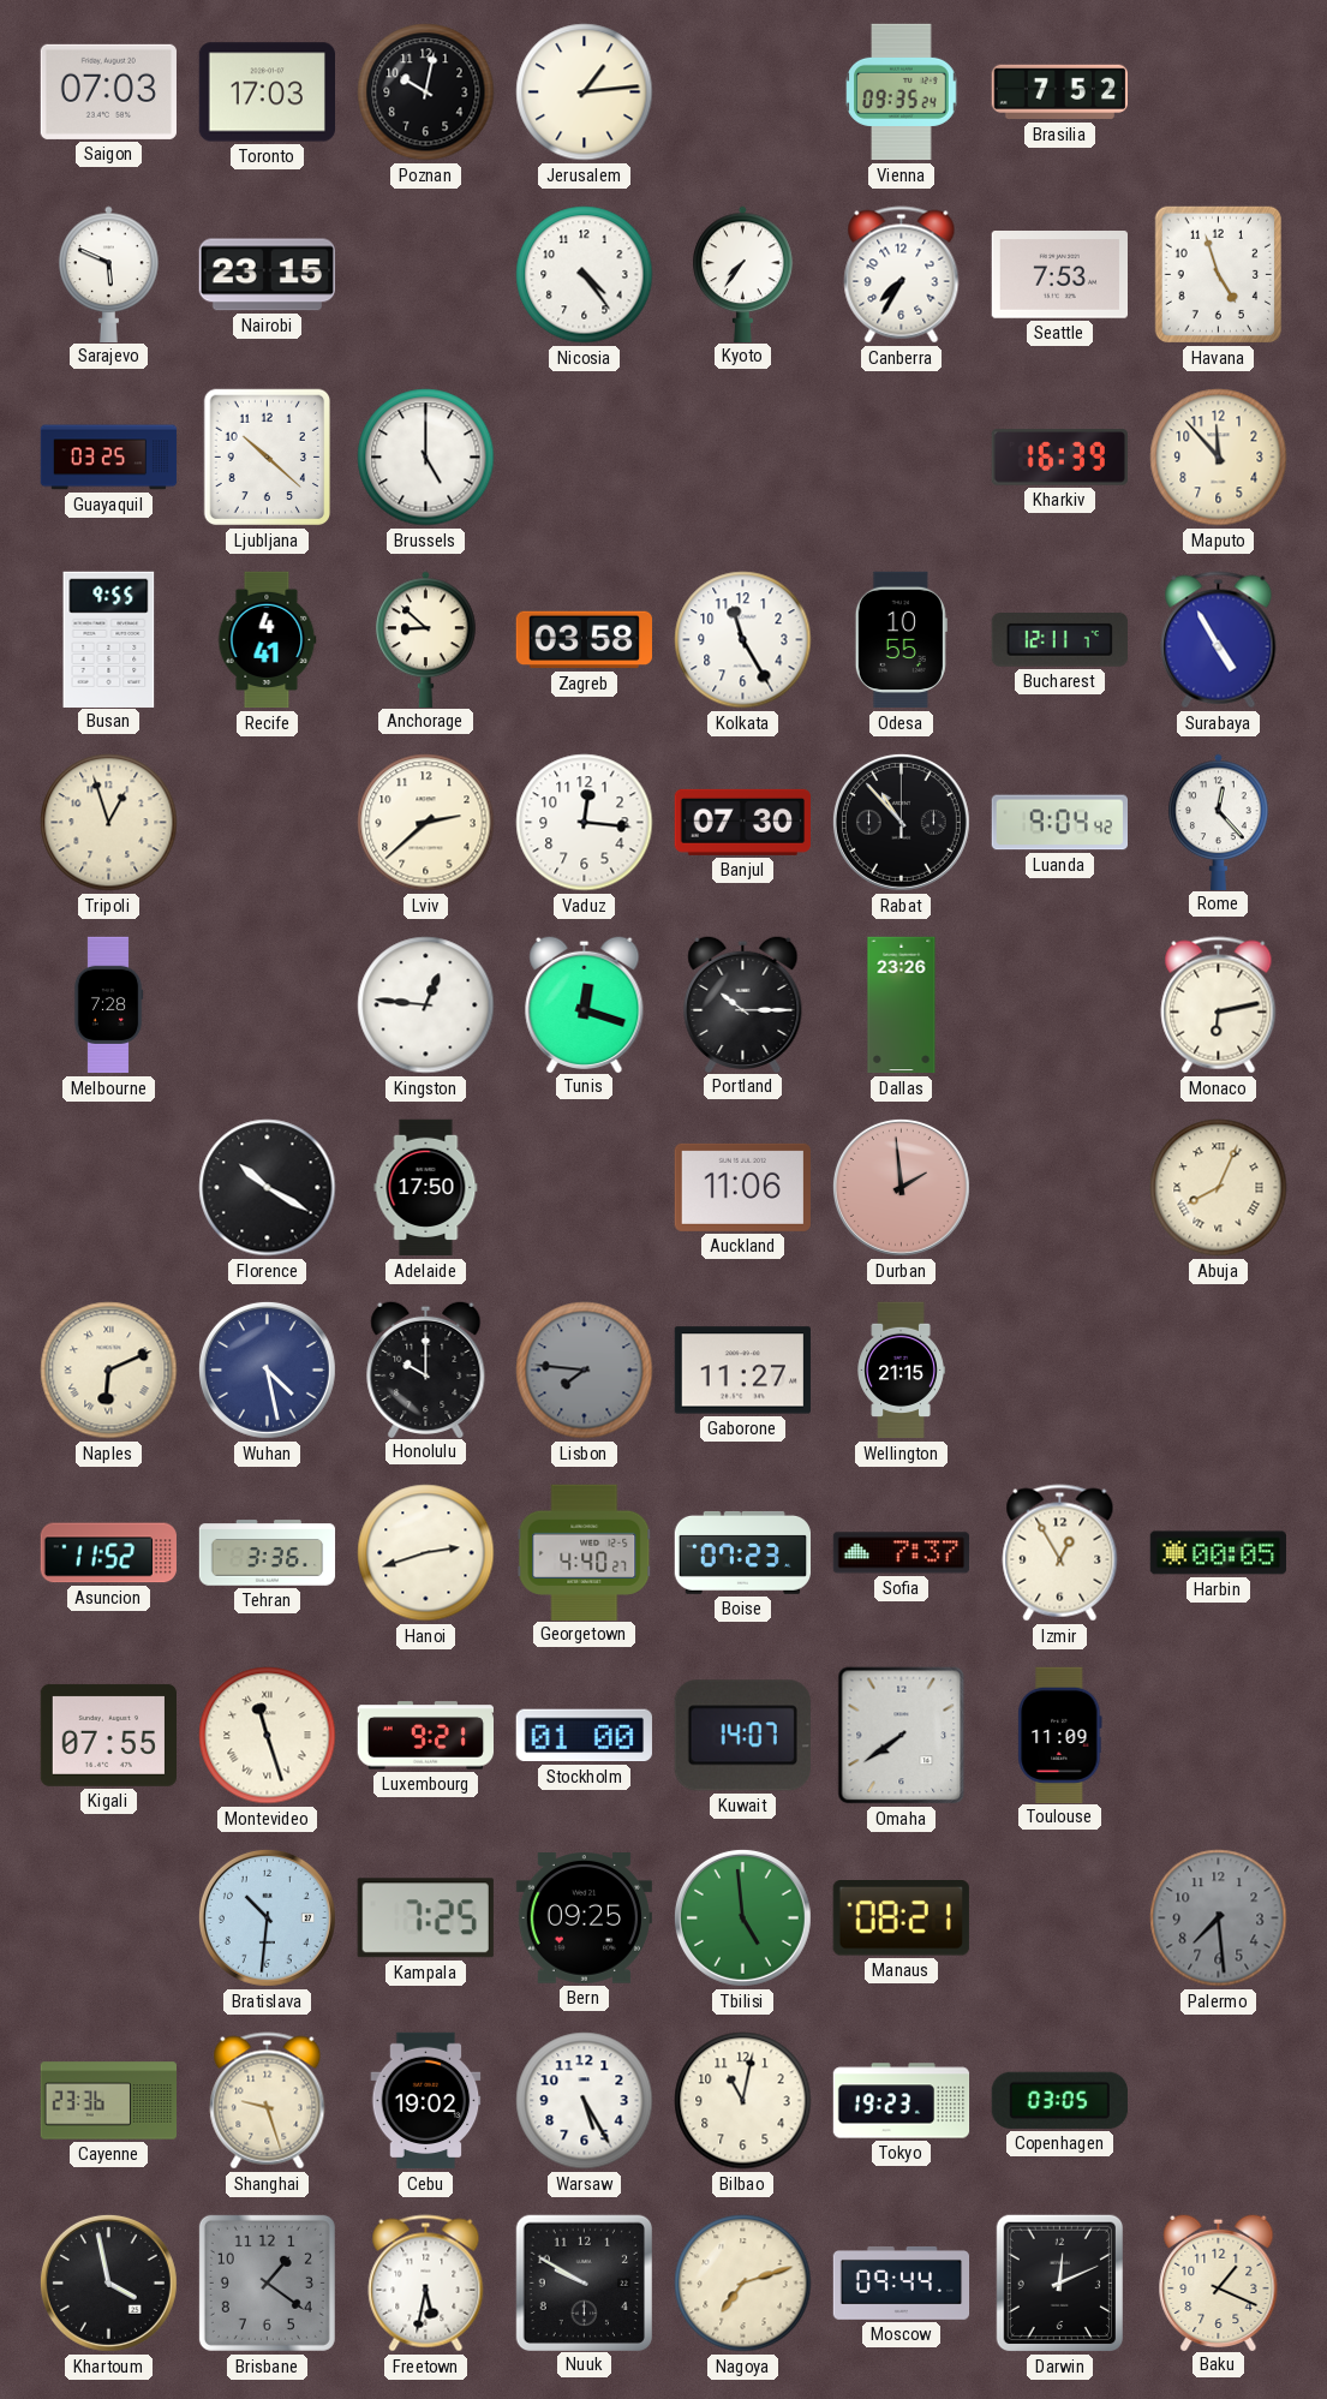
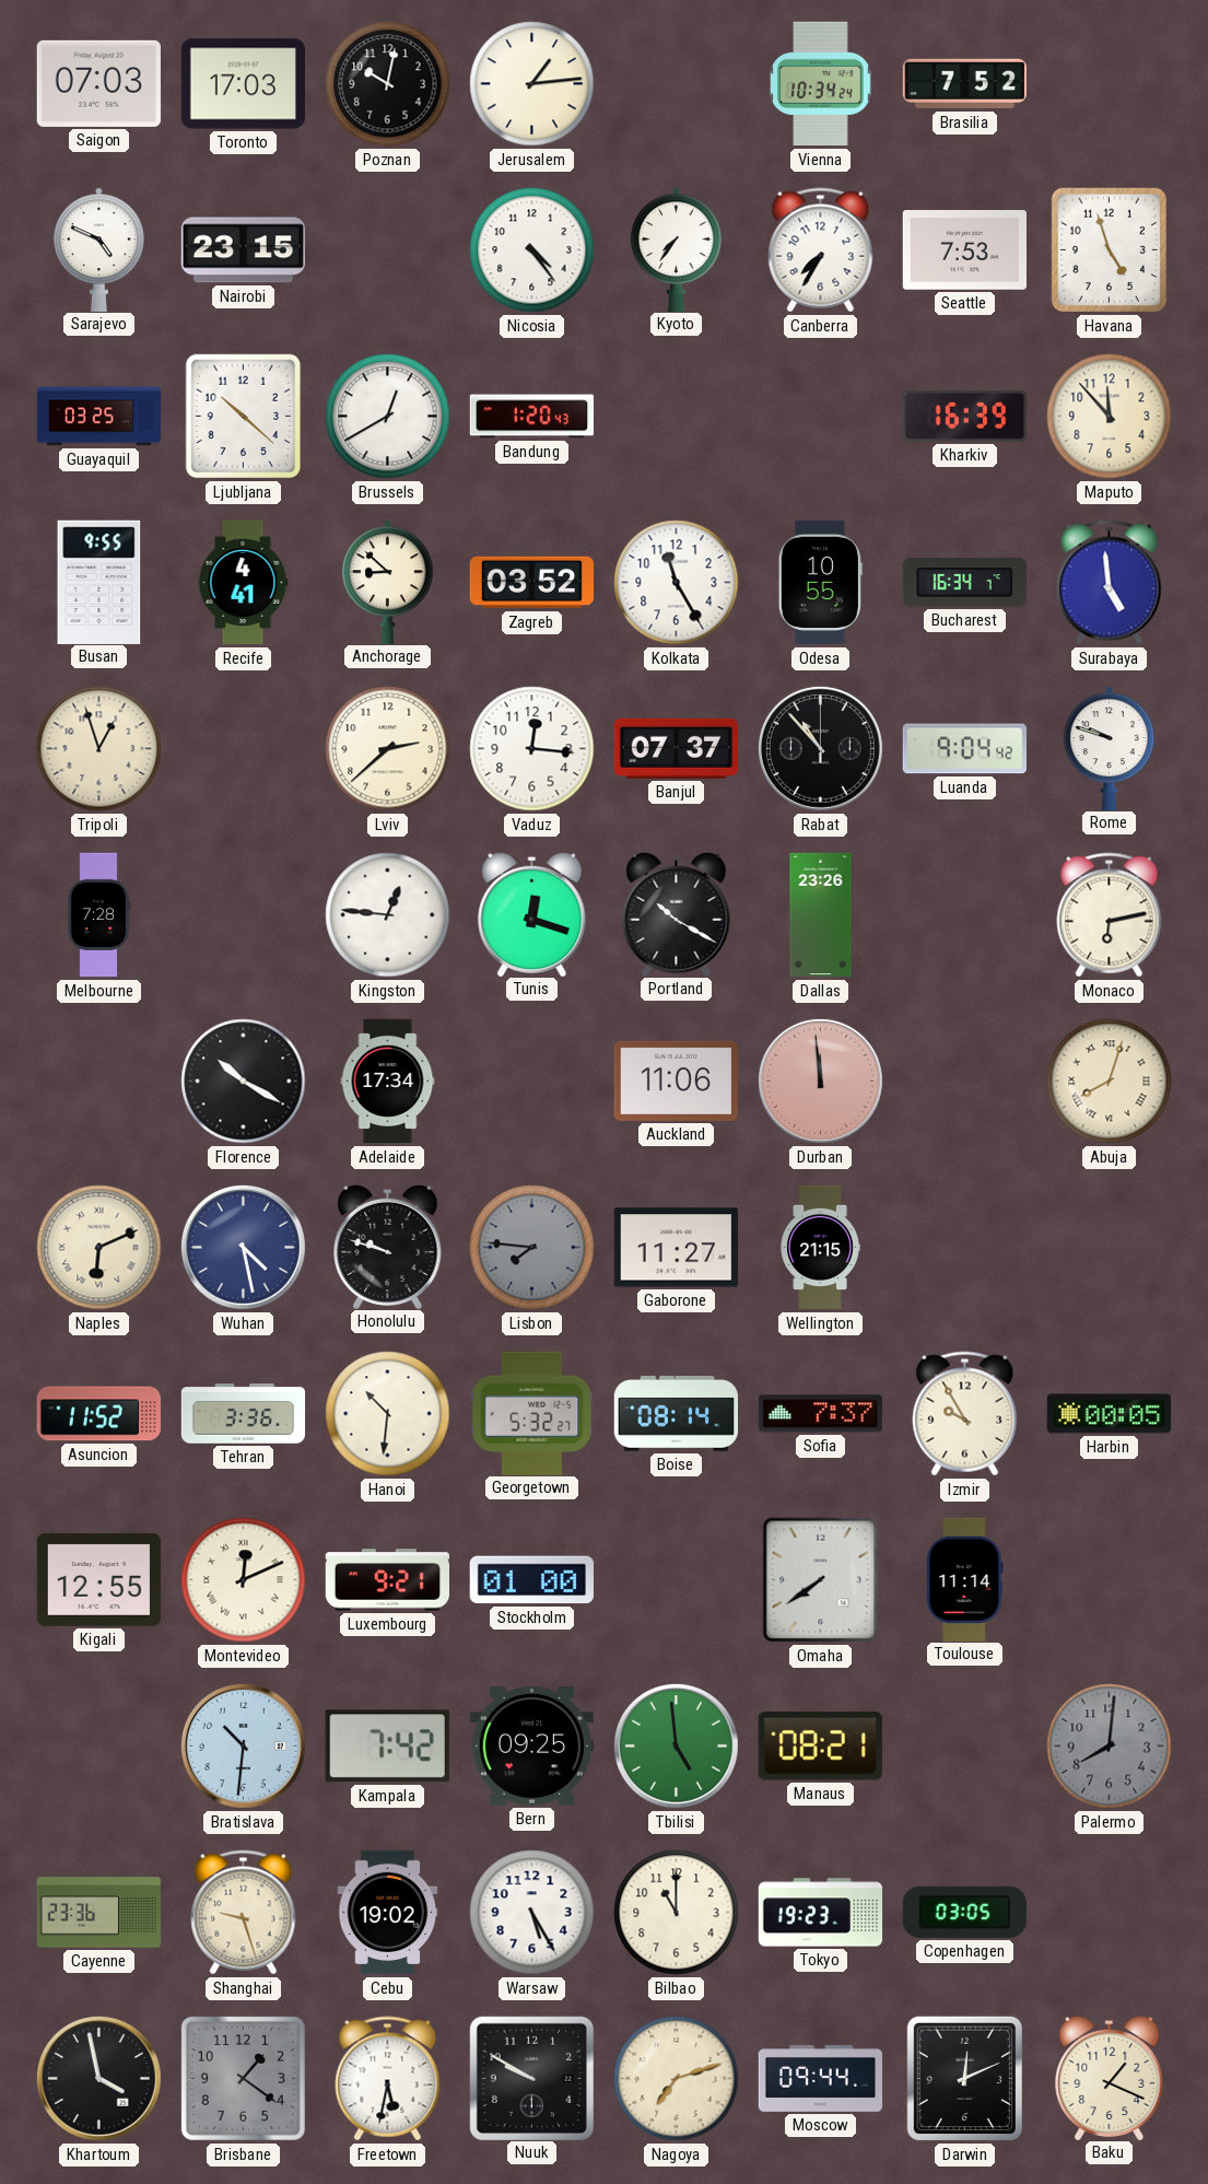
Vienna: 09:35 -> 10:34 (821, 84)
Sarajevo: 5:49 -> 4:49 (99, 249)
Brussels: 5:00 -> 12:40 (388, 417)
Bandung: none -> 1:20 (531, 417)
Zagreb: 03:58 -> 03:52 (531, 583)
Bucharest: 12:11 -> 16:34 (964, 583)
Surabaya: 4:55 -> 4:59 (1110, 583)
Banjul: 07:30 -> 07:37 (676, 748)
Rome: 12:23 -> 9:48 (1110, 748)
Portland: 10:15 -> 10:20 (677, 913)
Adelaide: 17:50 -> 17:34 (388, 1082)
Durban: 1:59 -> 11:59 (820, 1081)
Abuja: 8:04 -> 8:03 (1110, 1082)
Honolulu: 10:00 -> 9:48 (388, 1246)
Hanoi: 2:42 -> 10:31 (388, 1414)
Georgetown: 4:40 -> 5:32 (532, 1413)
Boise: 07:23 -> 08:14 (676, 1413)
Izmir: 12:55 -> 9:55 (965, 1414)
Kigali: 07:55 -> 12:55 (98, 1579)
Montevideo: 11:27 -> 12:11 (244, 1580)
Kuwait: 14:07 -> none (742, 1736)
Toulouse: 11:09 -> 11:14 (965, 1579)
Kampala: 7:25 -> 7:42 (387, 1747)
Palermo: 7:29 -> 8:01 (1110, 1747)
Bilbao: 11:02 -> 11:00 (677, 1913)
